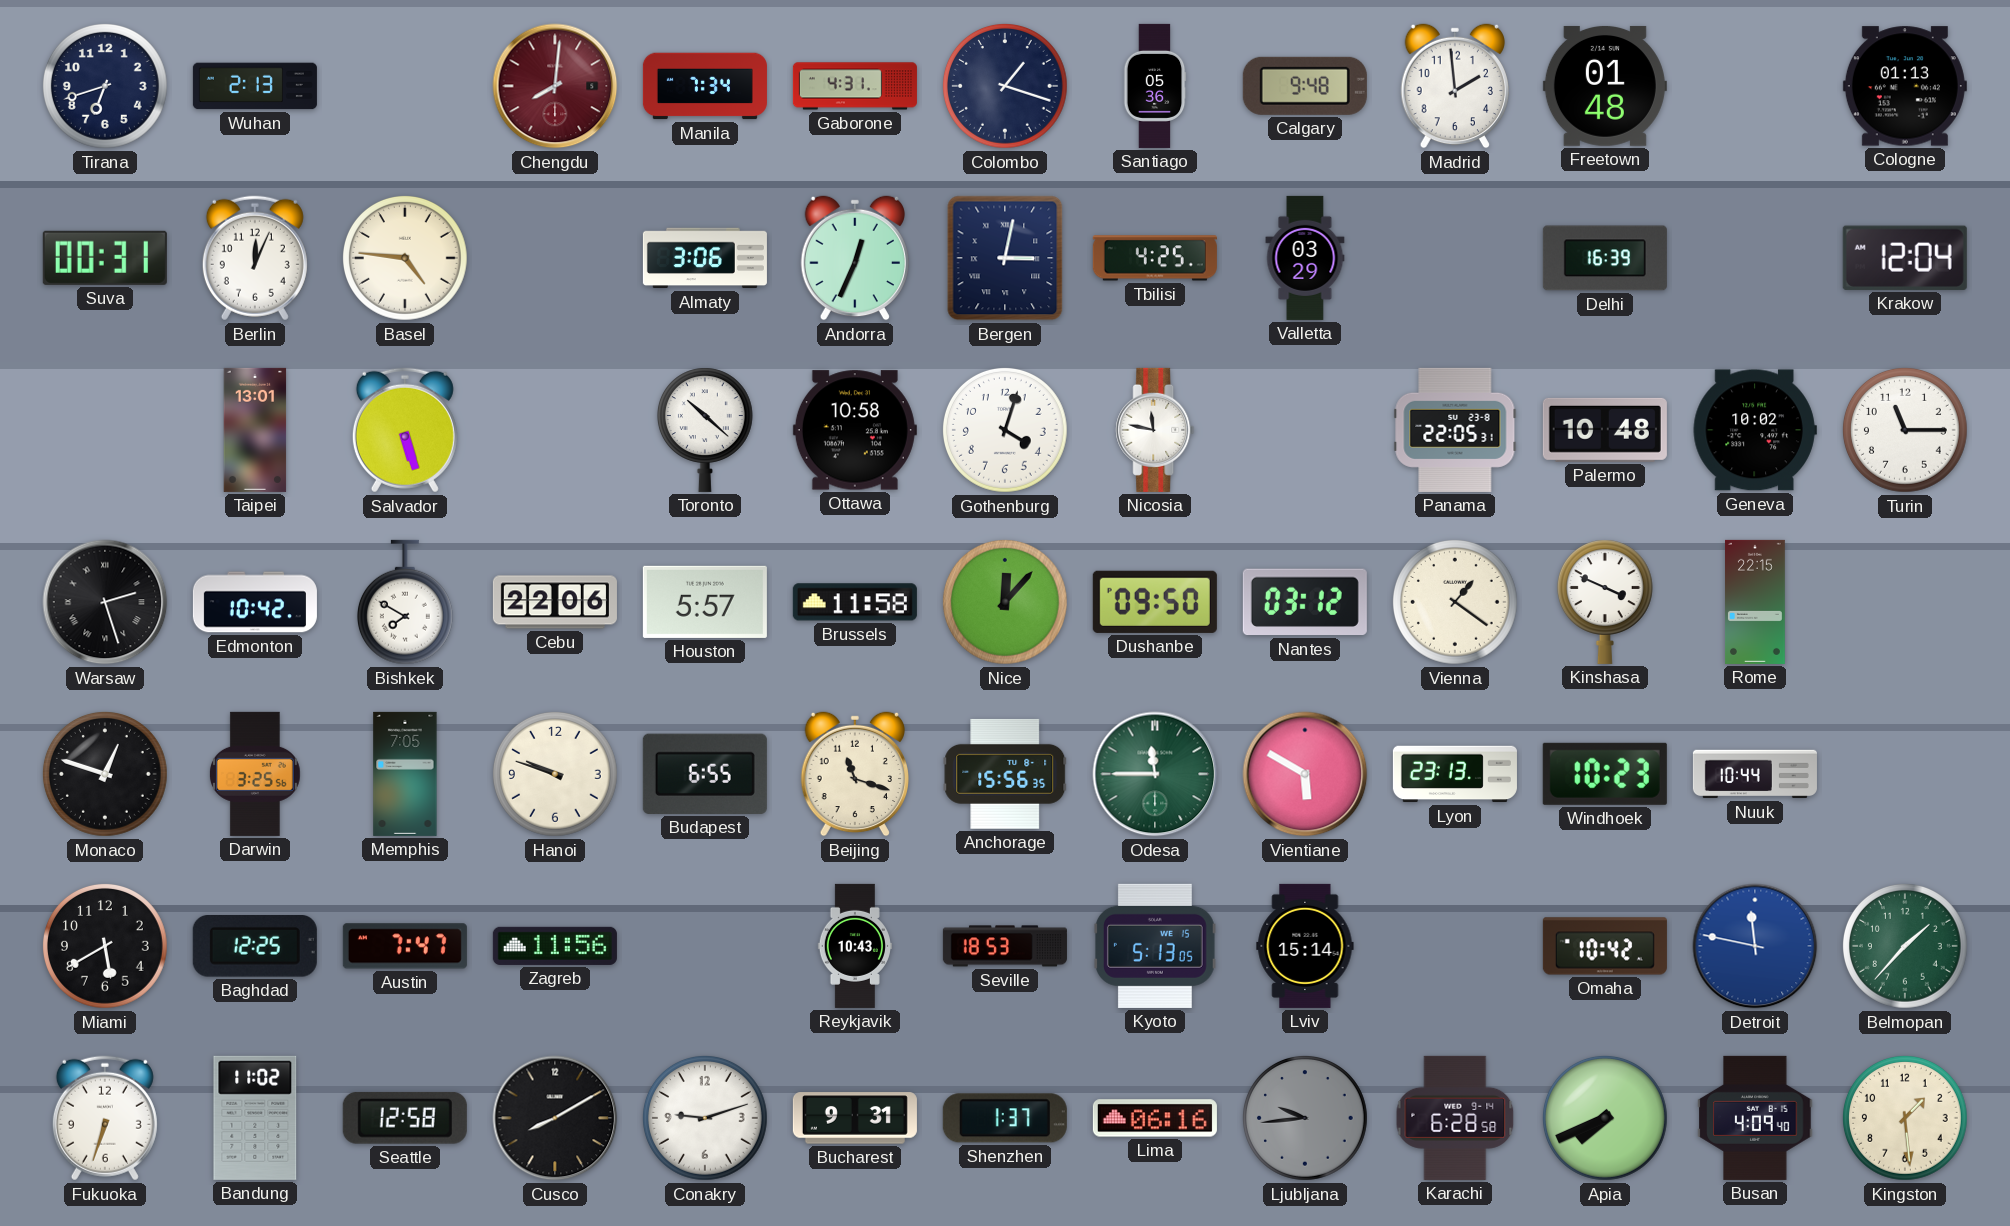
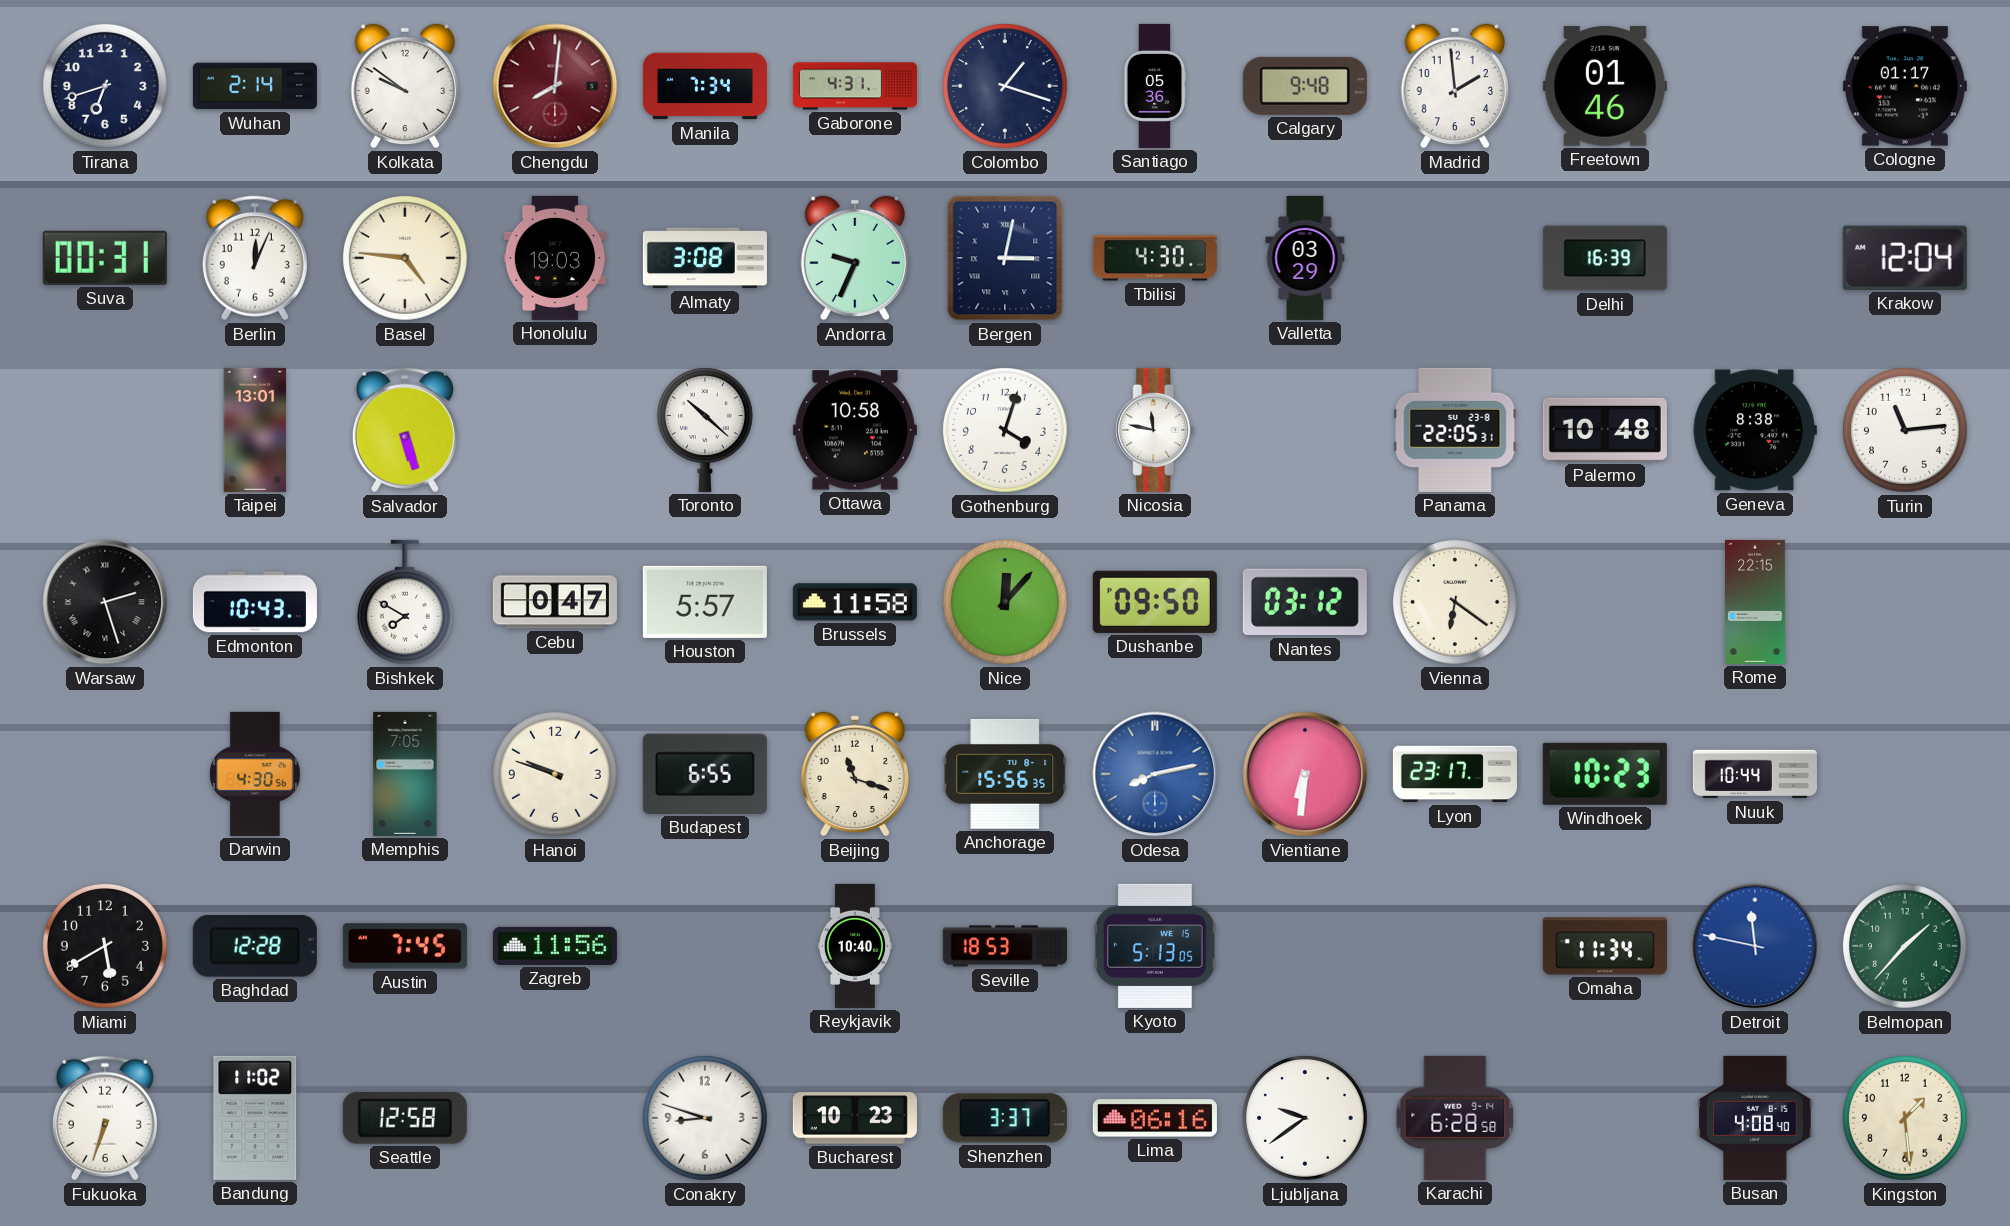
Wuhan: 2:13 -> 2:14 (255, 86)
Kolkata: none -> 9:51 (404, 86)
Freetown: 01:48 -> 01:46 (1605, 86)
Cologne: 01:13 -> 01:17 (1905, 86)
Honolulu: none -> 19:03 (555, 258)
Almaty: 3:06 -> 3:08 (705, 258)
Andorra: 12:34 -> 9:34 (854, 258)
Tbilisi: 4:25 -> 4:30 (1155, 258)
Geneva: 10:02 -> 8:38 (1755, 430)
Turin: 11:15 -> 11:14 (1905, 430)
Edmonton: 10:42 -> 10:43 (255, 602)
Cebu: 22:06 -> 0:47 (555, 602)
Vienna: 1:21 -> 6:21 (1455, 602)
Kinshasa: 3:49 -> none (1605, 602)
Monaco: 12:48 -> none (105, 774)
Darwin: 3:25 -> 4:30 (255, 774)
Odesa: 11:45 -> 8:13 (1155, 774)
Odesa dial: green -> blue (1155, 774)
Vientiane: 5:50 -> 6:31 (1305, 774)
Lyon: 23:13 -> 23:17 (1455, 774)
Baghdad: 12:25 -> 12:28 (255, 947)
Austin: 7:47 -> 7:45 (405, 946)
Reykjavik: 10:43 -> 10:40 (855, 946)
Lviv: 15:14 -> none (1305, 946)
Omaha: 10:42 -> 11:34 (1605, 946)
Cusco: 8:10 -> none (555, 1118)
Conakry: 9:12 -> 8:48 (705, 1118)
Bucharest: 9:31 -> 10:23 (855, 1118)
Shenzhen: 1:37 -> 3:37 (1005, 1118)
Ljubljana: 9:44 -> 9:39 (1305, 1118)
Ljubljana dial: grey -> white (1305, 1118)
Apia: 7:41 -> none (1605, 1118)
Busan: 4:09 -> 4:08 (1755, 1118)
